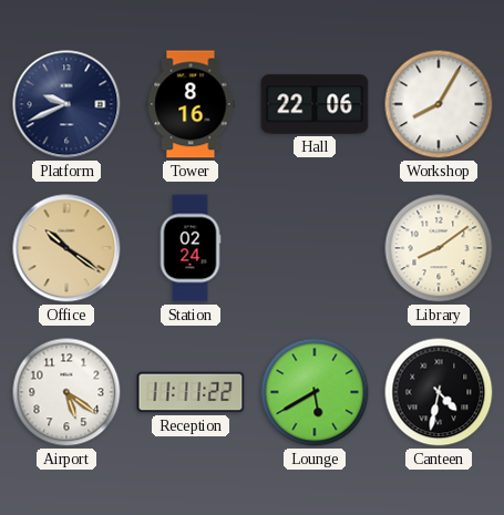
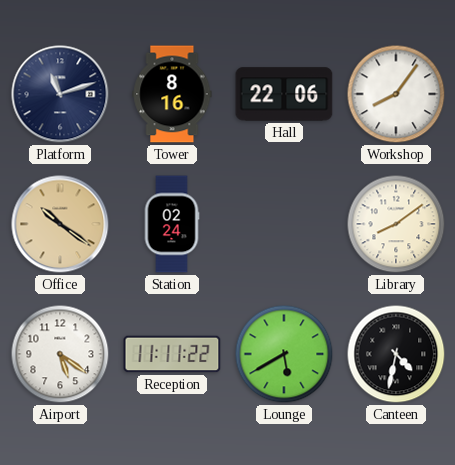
Platform: 9:41 -> 11:12 (60, 94)
Workshop: 8:05 -> 8:06 (396, 94)
